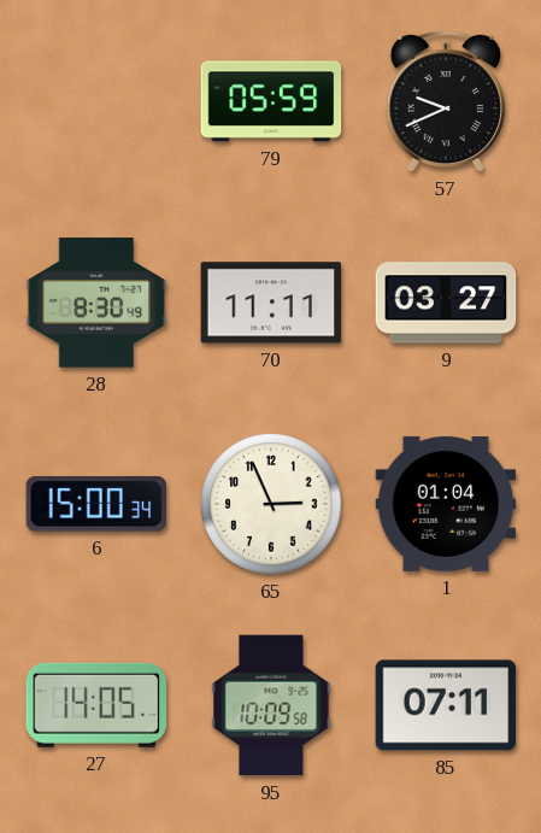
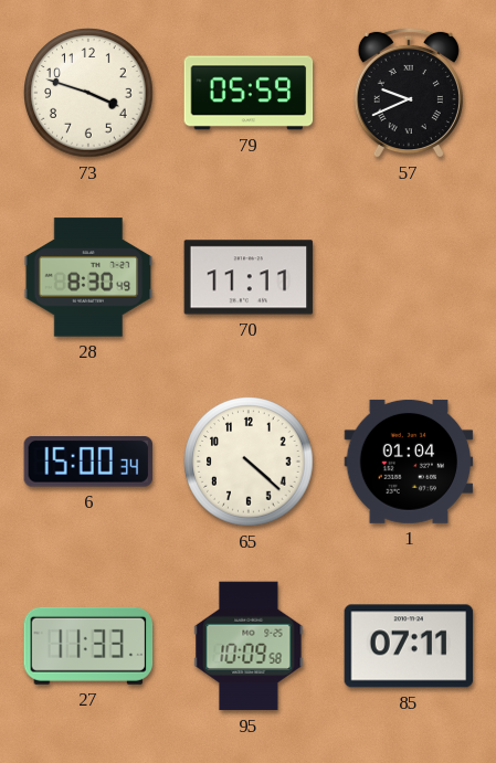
73: none -> 3:48 (88, 93)
9: 03:27 -> none (446, 303)
65: 2:56 -> 4:22 (249, 462)
27: 14:05 -> 11:33 (88, 646)
